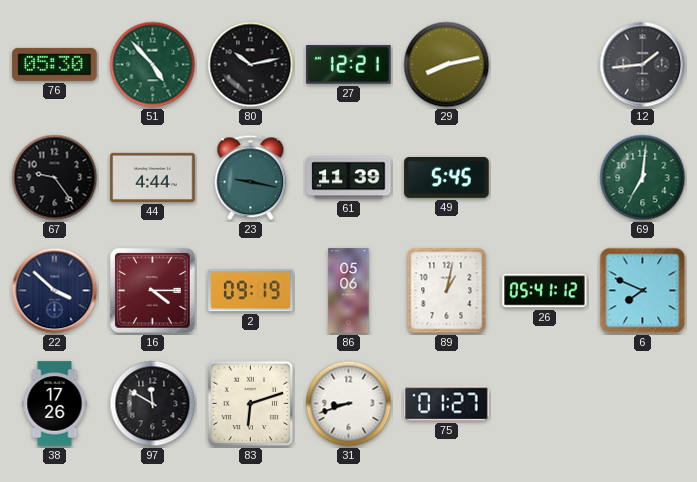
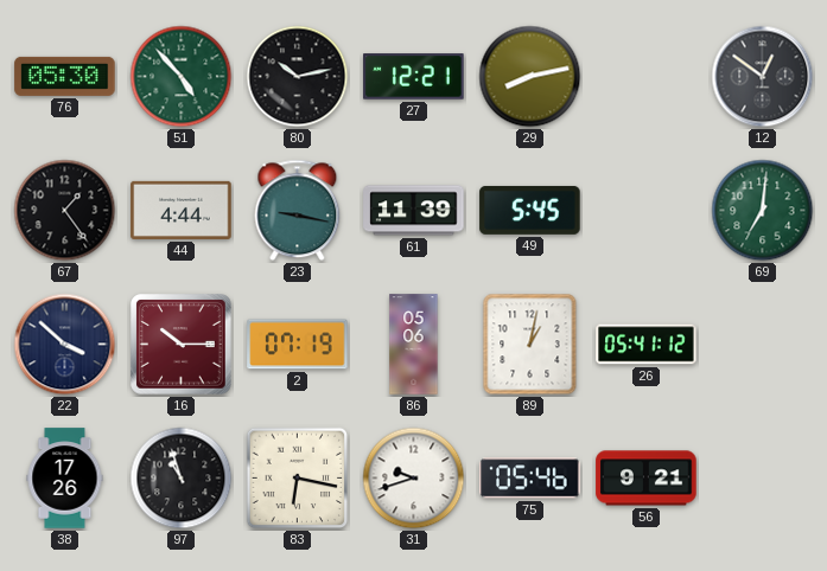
12: 1:44 -> 12:51 (763, 77)
67: 9:24 -> 1:24 (65, 211)
16: 4:15 -> 10:15 (182, 345)
2: 09:19 -> 07:19 (298, 345)
6: 7:49 -> none (643, 291)
97: 11:50 -> 10:57 (182, 479)
83: 6:12 -> 6:17 (298, 479)
31: 8:42 -> 9:42 (414, 479)
75: 01:27 -> 05:46 (530, 479)
56: none -> 9:21 (647, 479)
